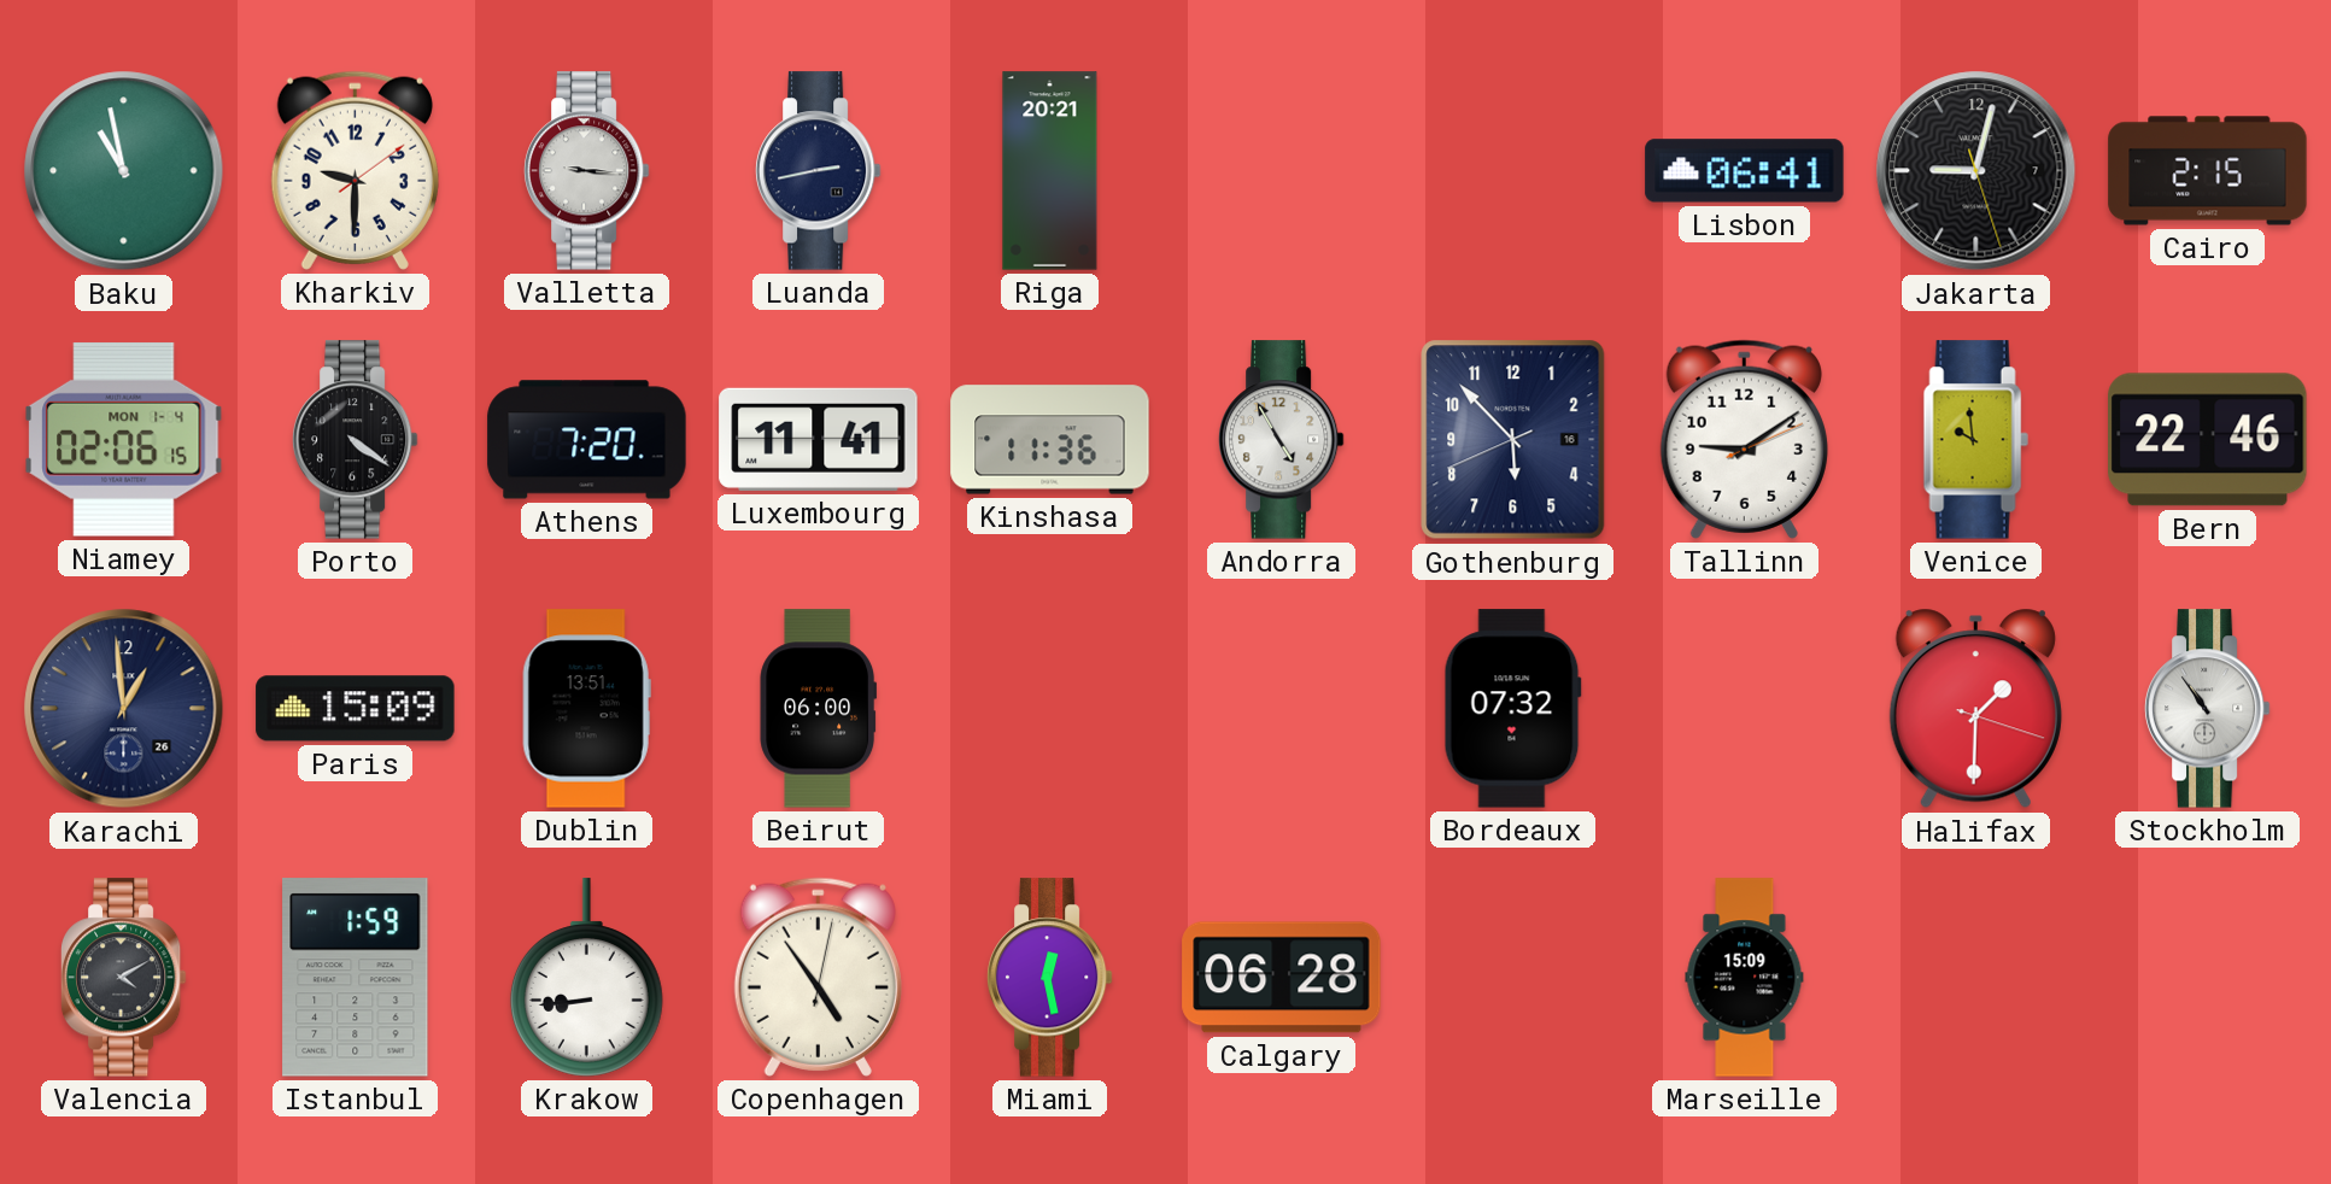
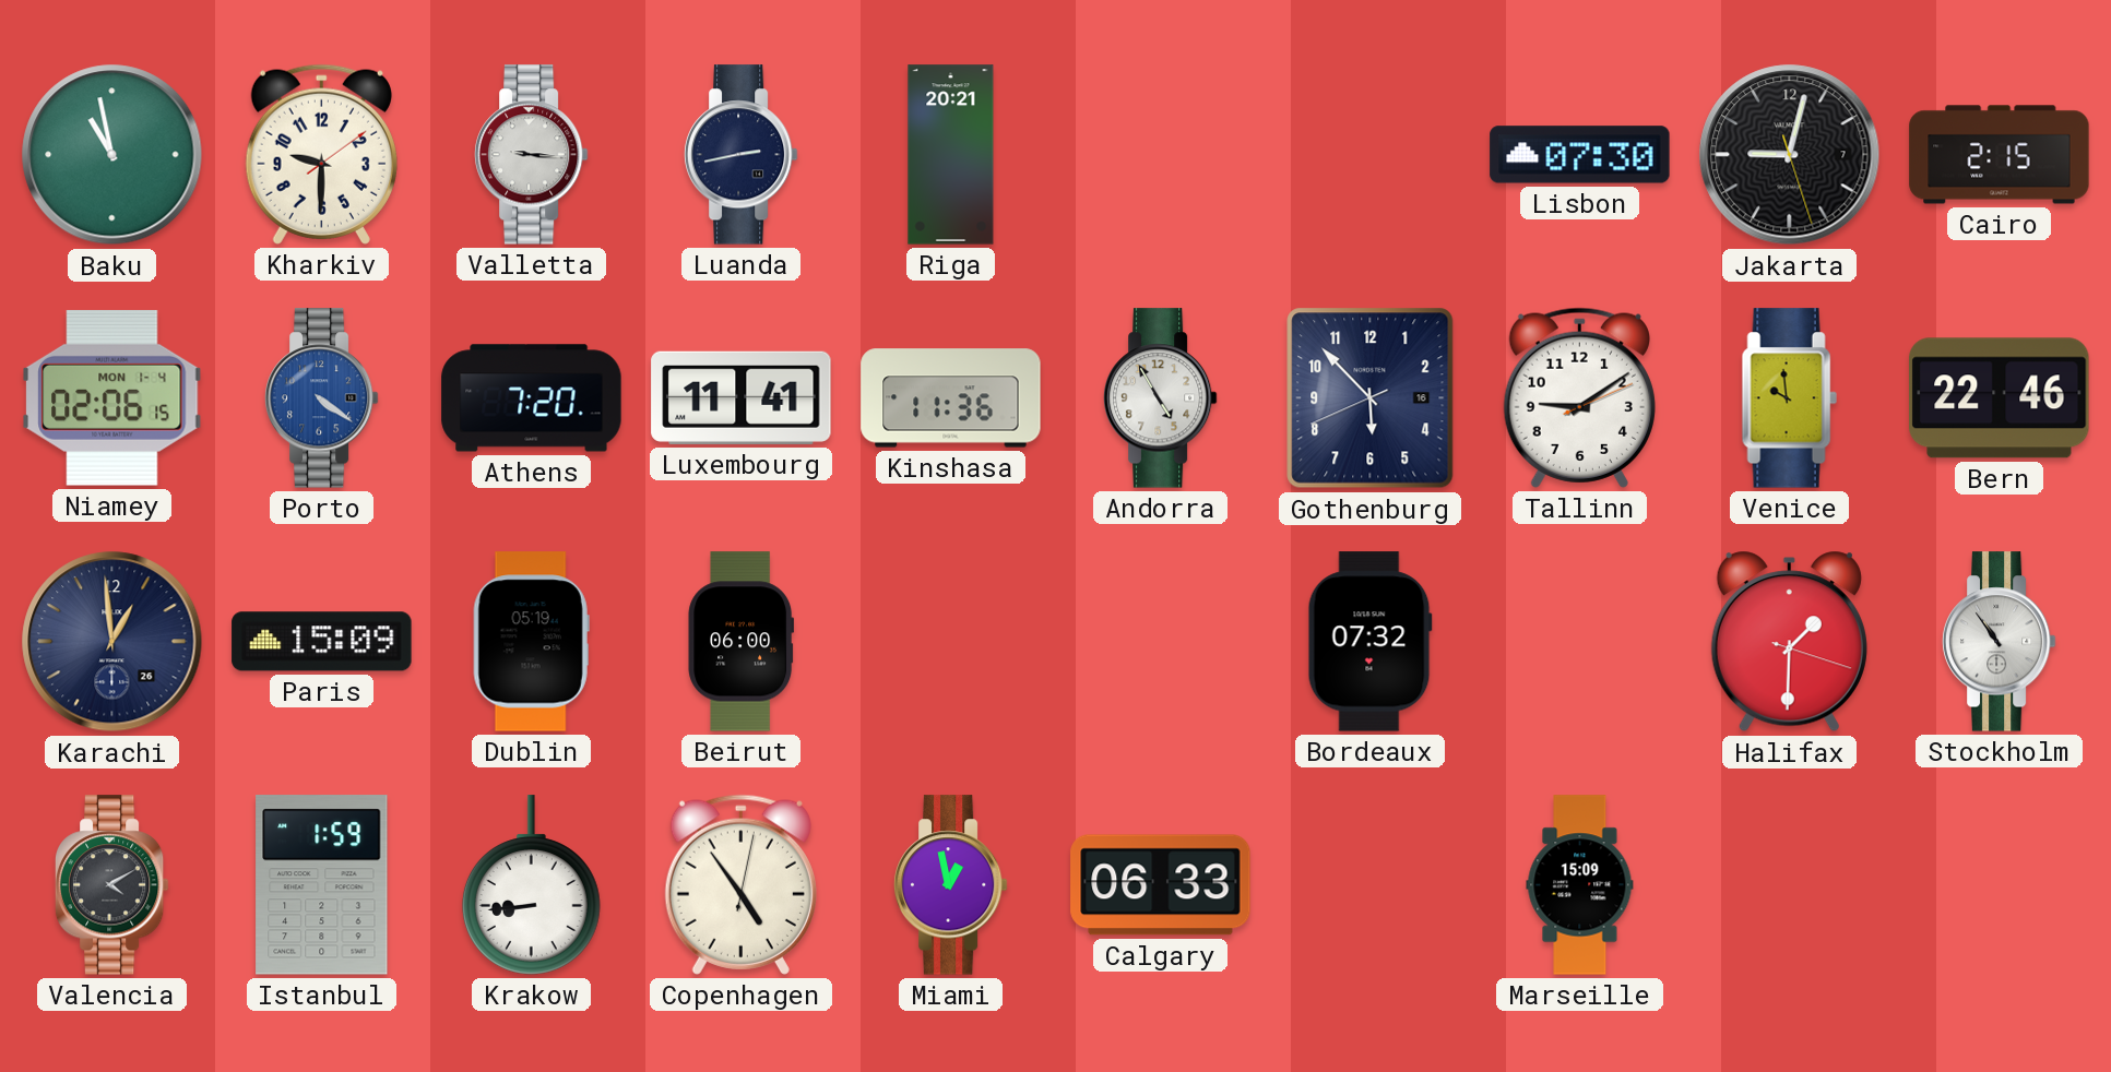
Lisbon: 06:41 -> 07:30 (1580, 155)
Porto dial: black -> blue (321, 398)
Dublin: 13:51 -> 05:19 (531, 642)
Miami: 12:28 -> 12:58 (950, 885)
Calgary: 06:28 -> 06:33 (1161, 885)
